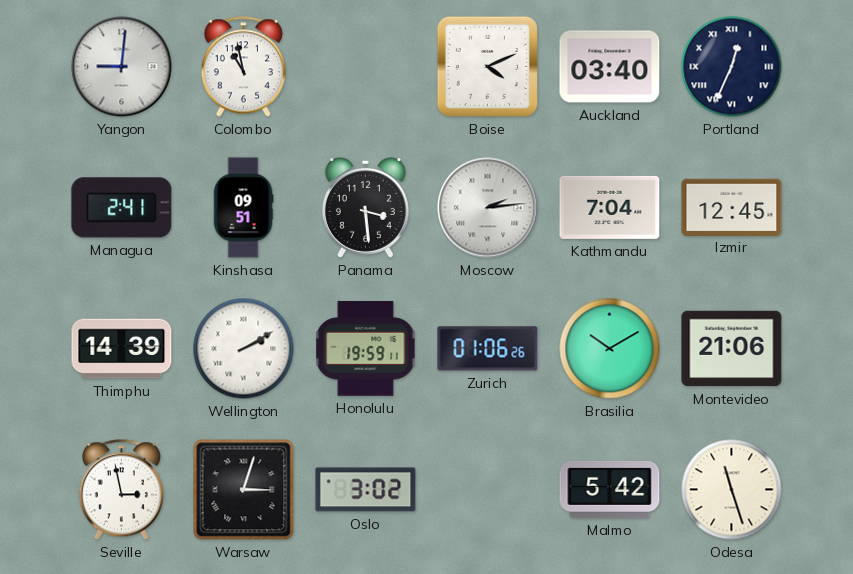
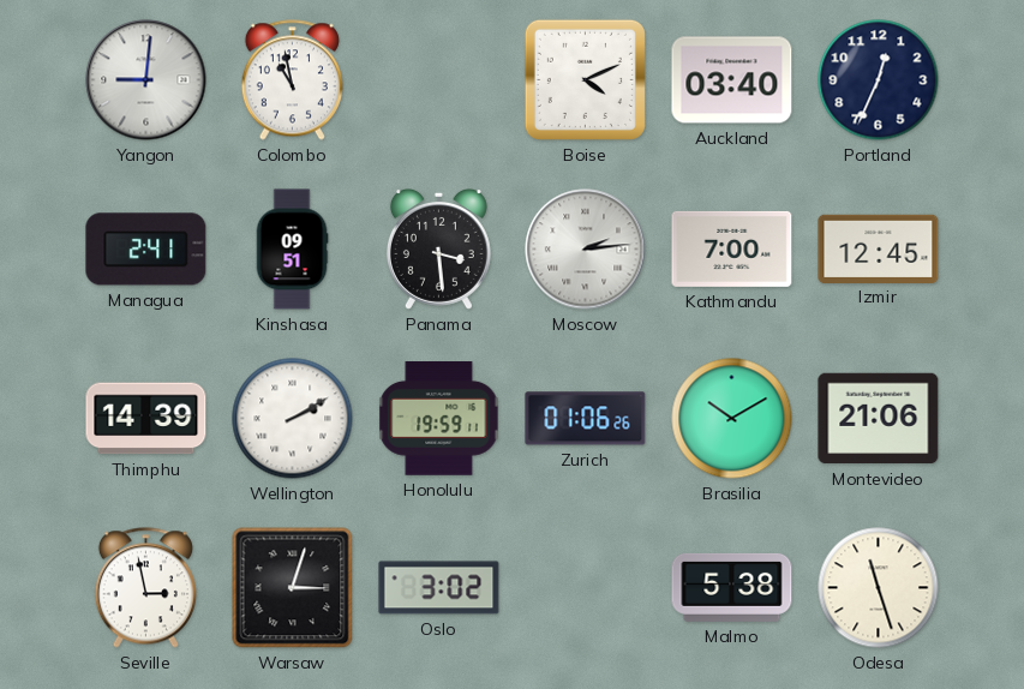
Portland numerals: Roman -> Arabic (879, 80)
Kathmandu: 7:04 -> 7:00 (732, 248)
Malmo: 5:42 -> 5:38 (732, 587)
